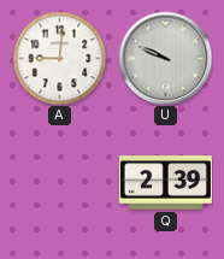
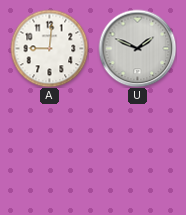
U: 9:49 -> 1:49 (137, 48)
Q: 2:39 -> none (165, 183)
